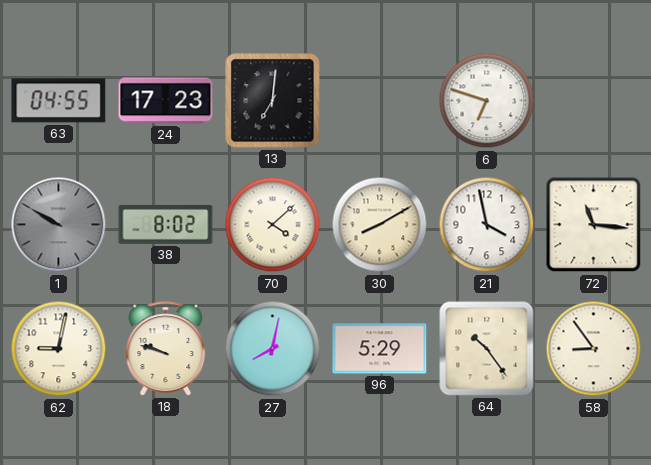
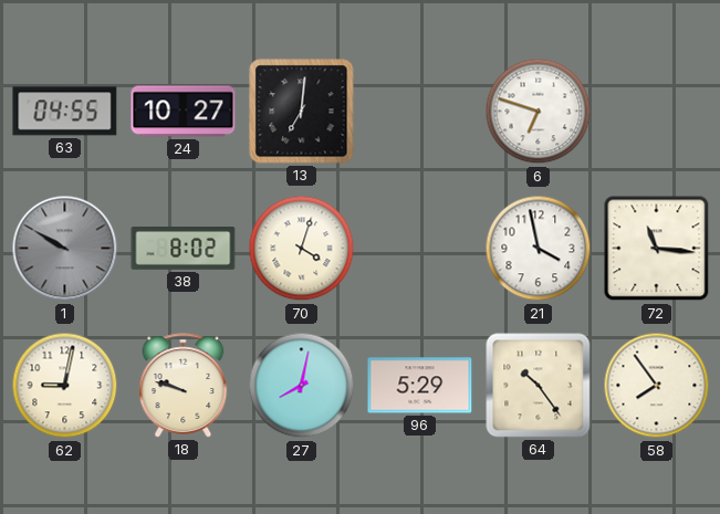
24: 17:23 -> 10:27 (184, 112)
70: 4:08 -> 4:03 (302, 249)
30: 8:10 -> none (380, 225)
58: 8:54 -> 7:54 (657, 386)
